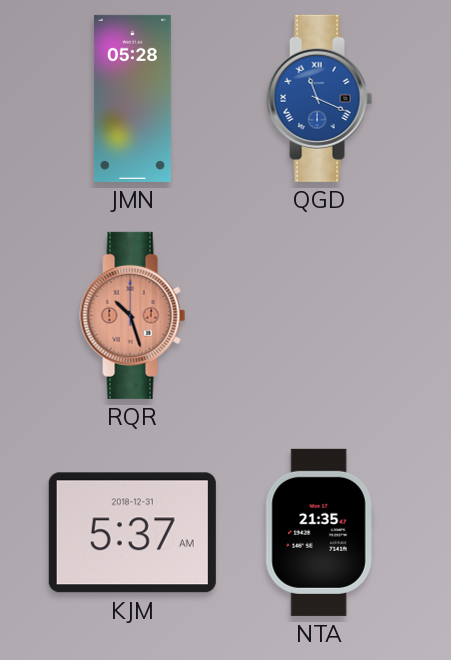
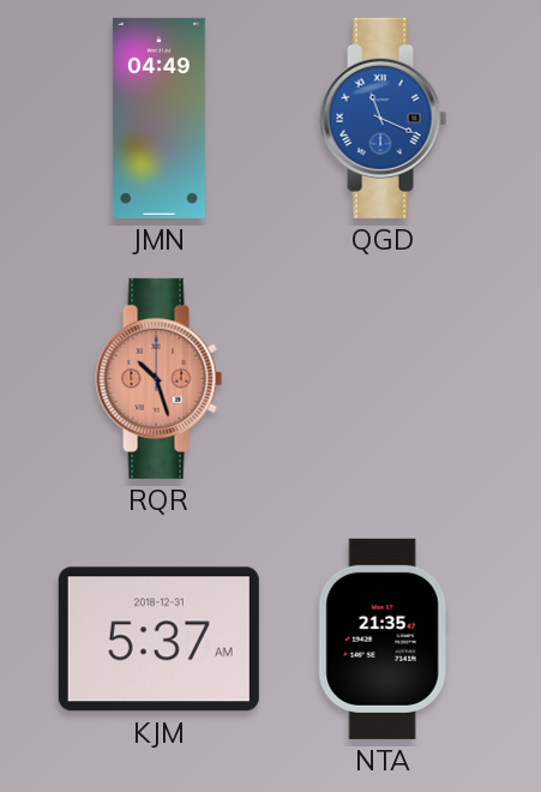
JMN: 05:28 -> 04:49 (158, 118)
